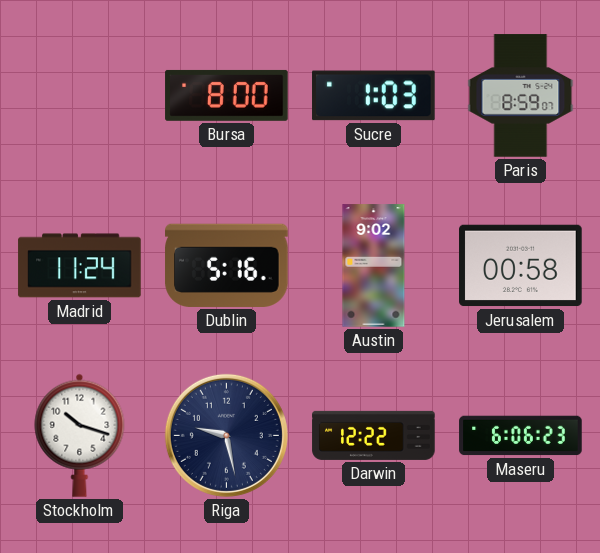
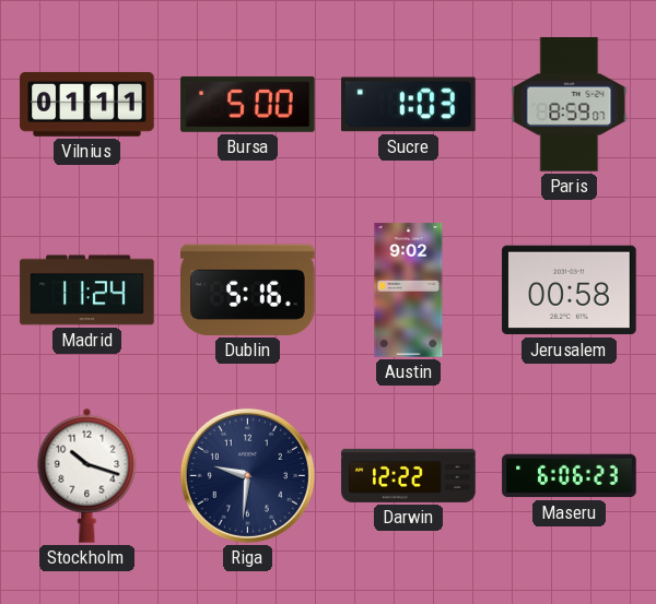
Vilnius: none -> 01:11 (87, 105)
Bursa: 8:00 -> 5:00 (248, 104)
Riga: 9:28 -> 9:31 (247, 475)
